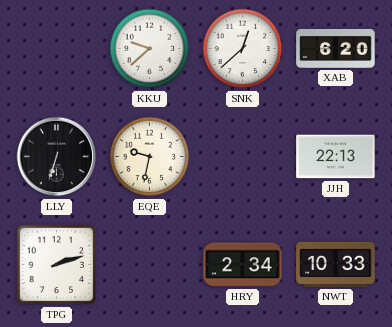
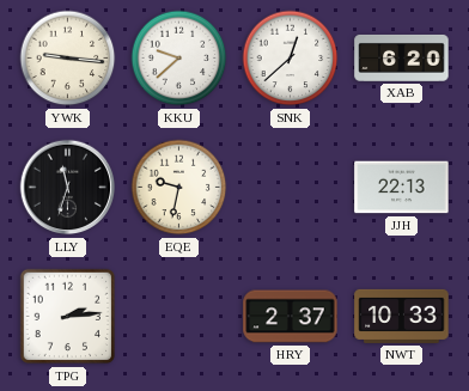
YWK: none -> 9:16 (68, 59)
LLY: 6:33 -> 11:33 (68, 188)
TPG: 2:12 -> 2:14 (68, 317)
HRY: 2:34 -> 2:37 (291, 317)
